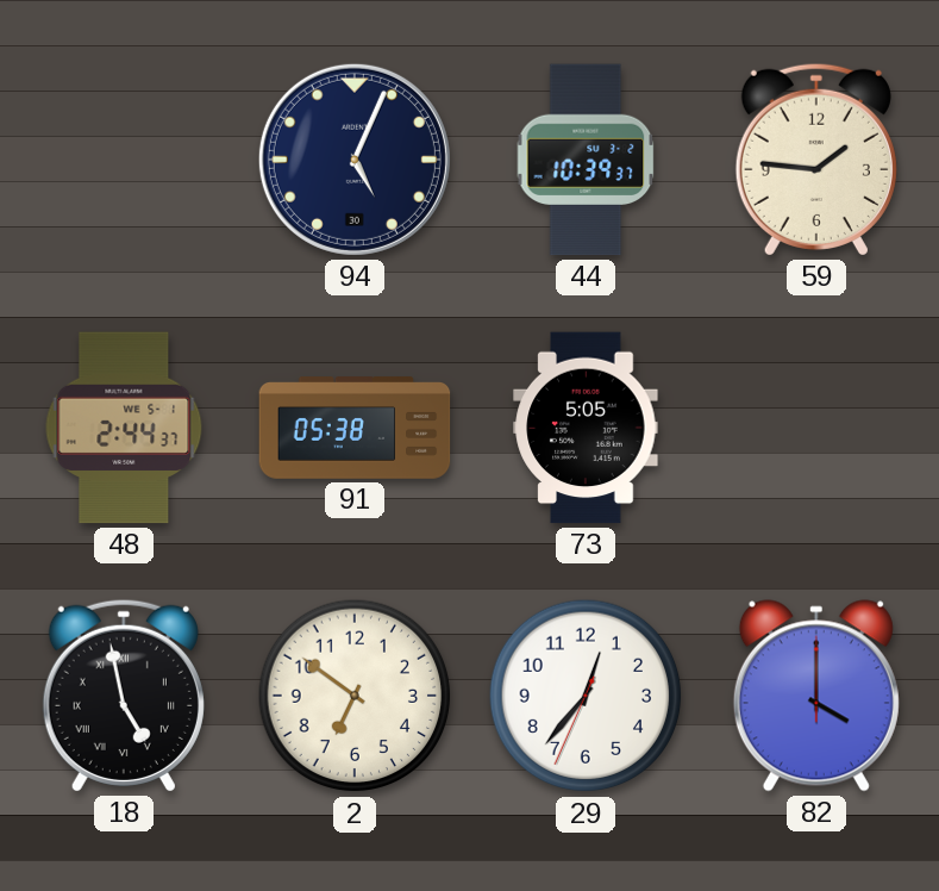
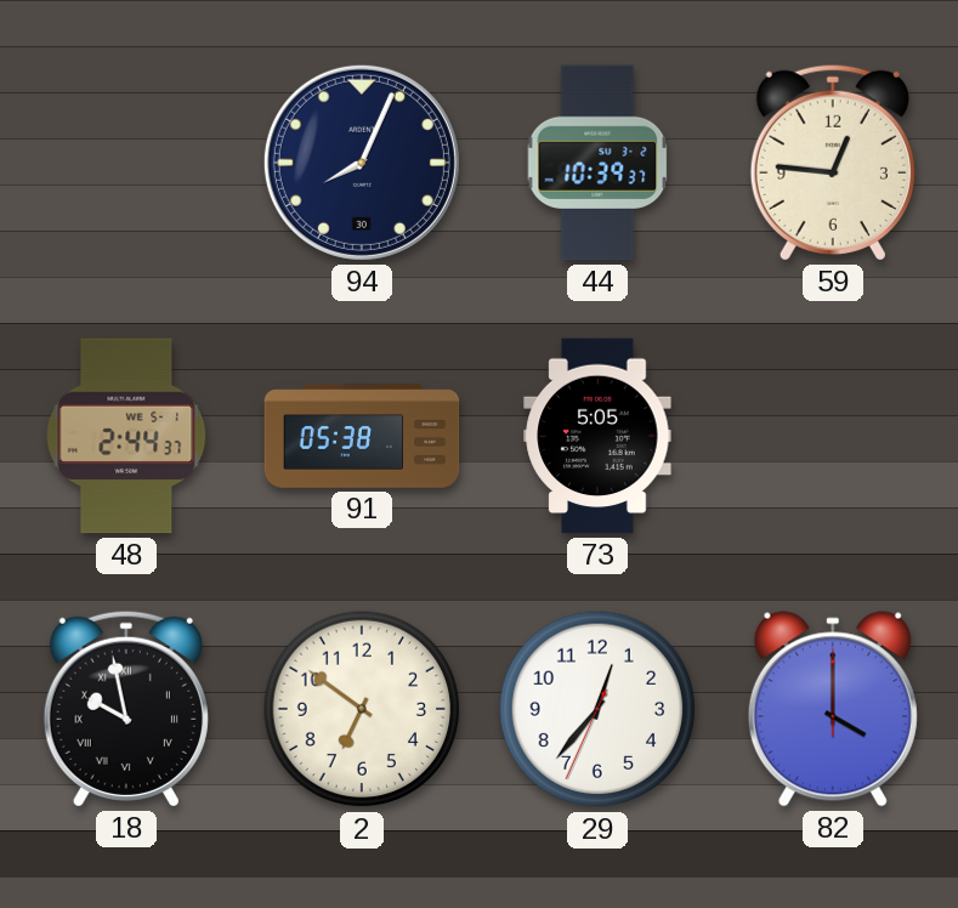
94: 5:04 -> 8:04 (362, 163)
59: 1:46 -> 12:46 (833, 163)
18: 4:58 -> 9:58 (126, 709)
